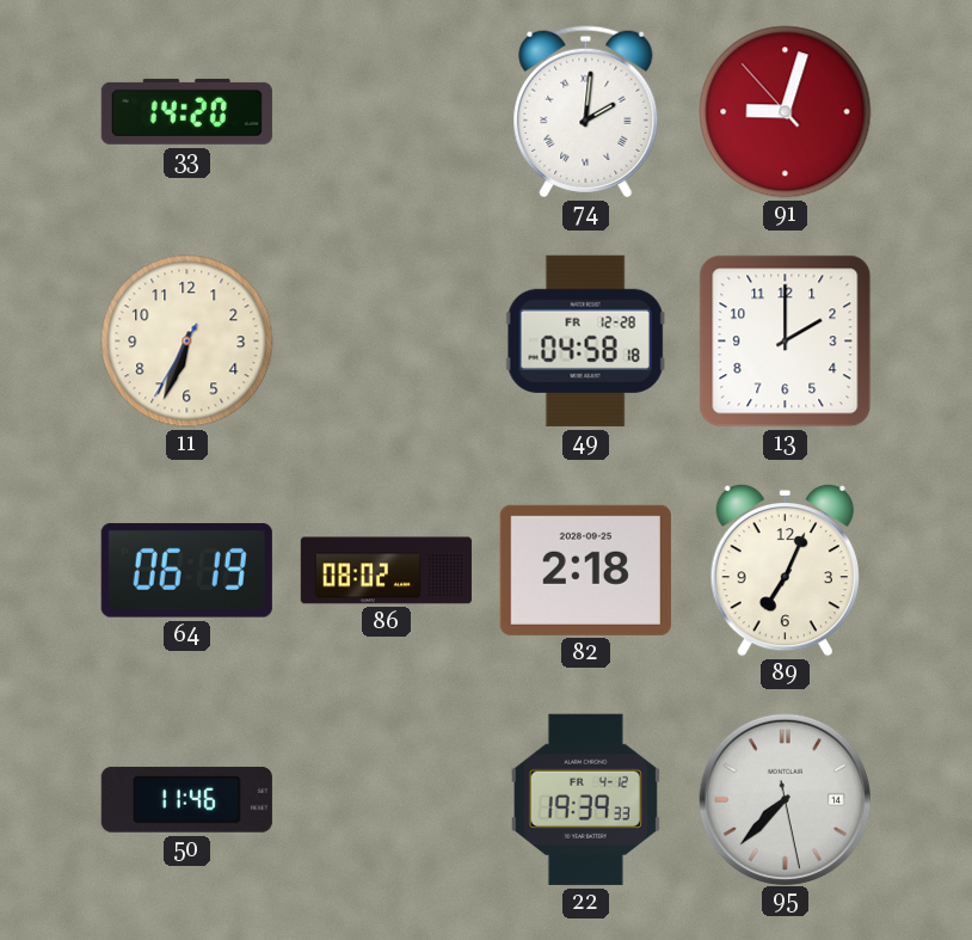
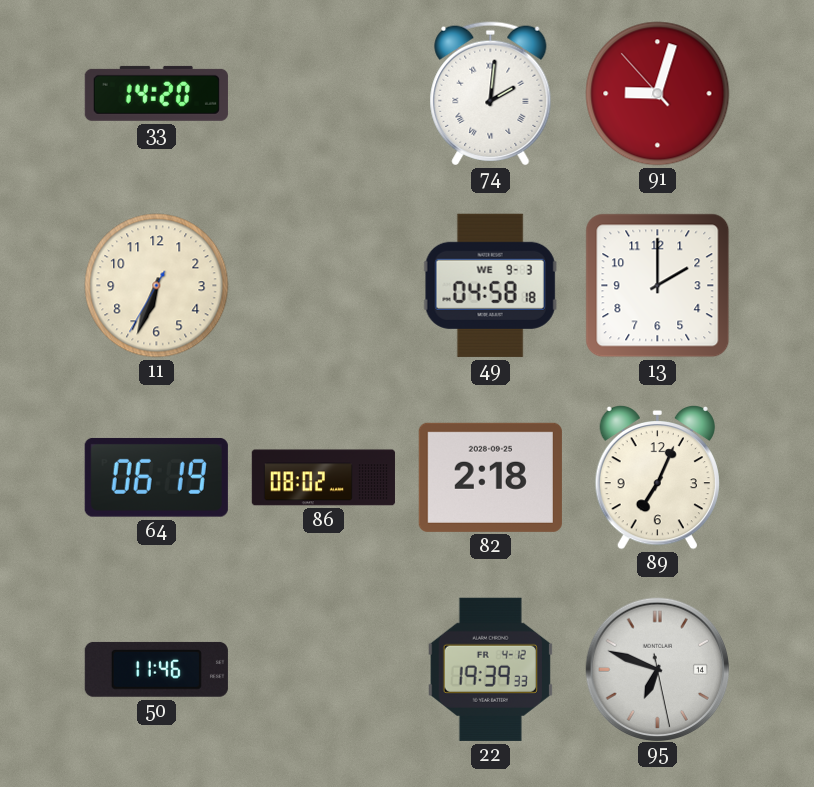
49 date: FR 12-28 -> WE 9-3 (490, 285)
95: 7:37 -> 6:48 (657, 669)
